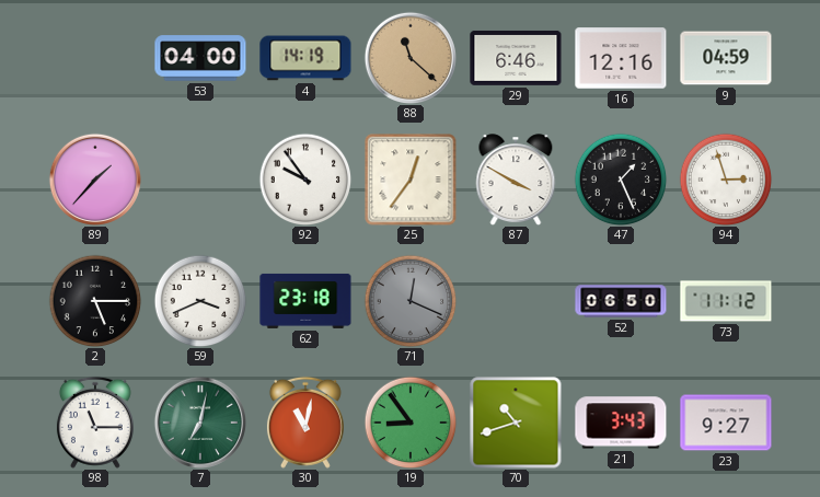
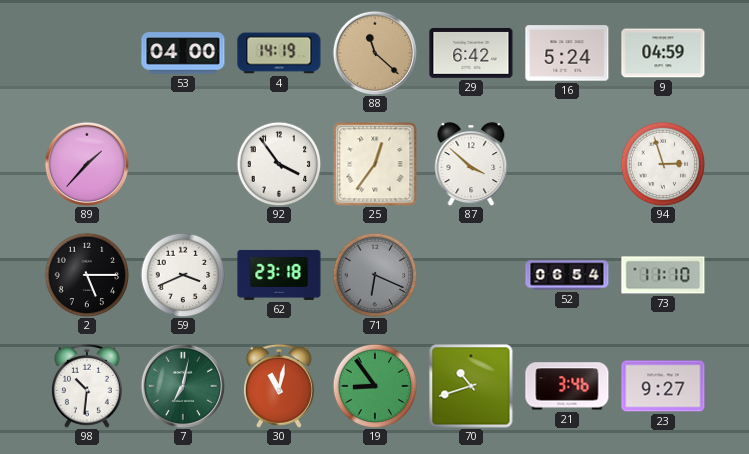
29: 6:46 -> 6:42 (471, 53)
16: 12:16 -> 5:24 (567, 53)
92: 9:54 -> 3:54 (279, 164)
87: 3:50 -> 3:52 (471, 164)
47: 1:26 -> none (621, 180)
71: 12:19 -> 6:19 (375, 275)
52: 06:50 -> 06:54 (567, 275)
73: 11:12 -> 11:10 (663, 275)
98: 11:15 -> 10:31 (87, 386)
21: 3:43 -> 3:46 (567, 386)
